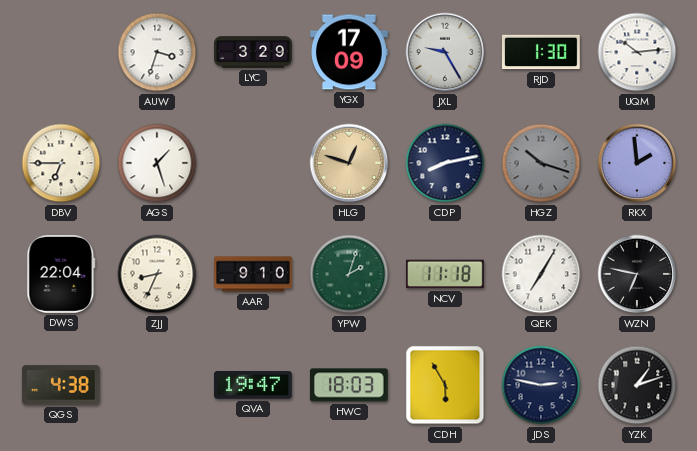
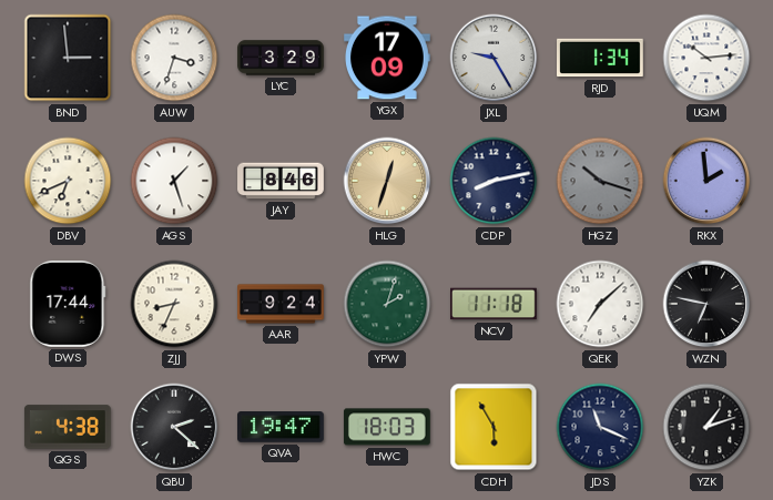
BND: none -> 2:59 (68, 58)
RJD: 1:30 -> 1:34 (600, 58)
DBV: 6:45 -> 6:41 (68, 181)
JAY: none -> 8:46 (281, 181)
HLG: 12:48 -> 12:33 (387, 181)
DWS: 22:04 -> 17:44 (68, 305)
AAR: 9:10 -> 9:24 (281, 304)
QEK: 7:05 -> 7:08 (600, 304)
QBU: none -> 2:22 (174, 427)
JDS: 2:47 -> 11:19 (600, 427)
